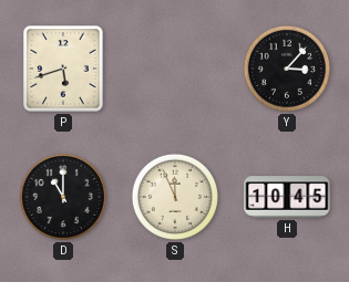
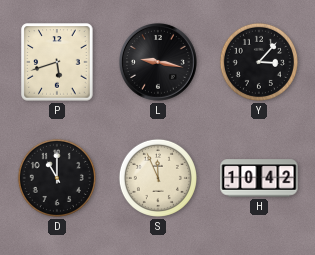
L: none -> 9:17 (159, 63)
H: 10:45 -> 10:42 (259, 178)
